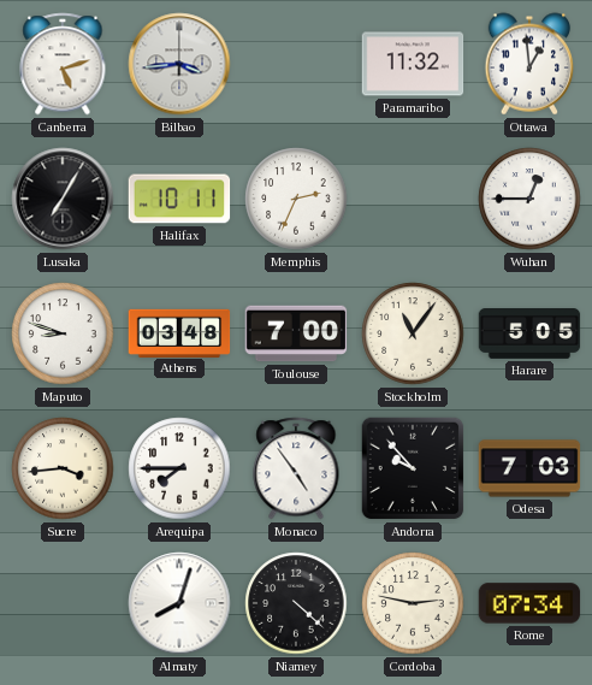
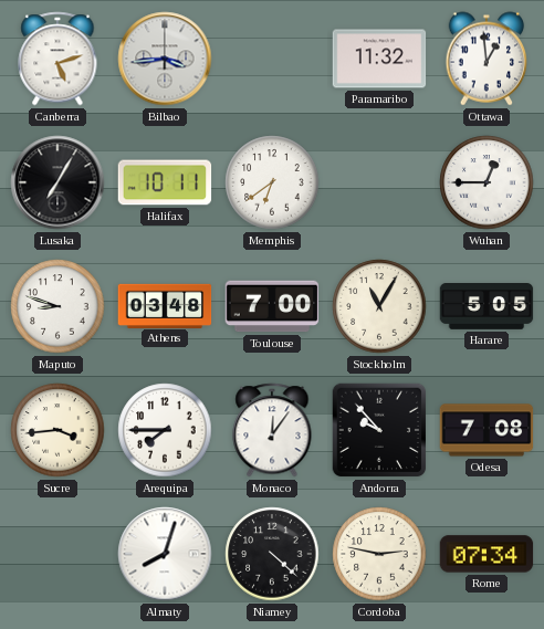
Memphis: 2:34 -> 6:39 (272, 182)
Stockholm: 11:06 -> 11:05 (379, 306)
Monaco: 4:54 -> 12:06 (272, 430)
Odesa: 7:03 -> 7:08 (487, 430)
